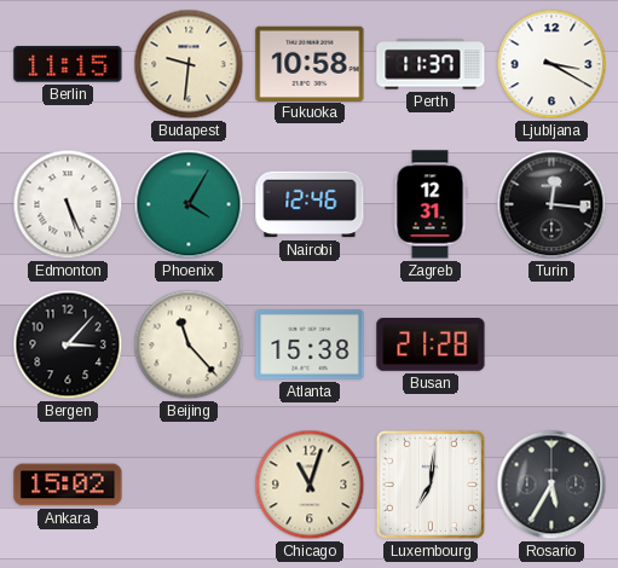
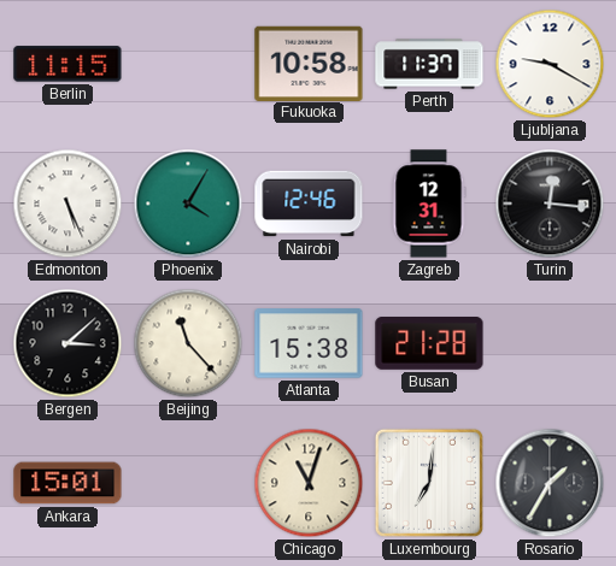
Budapest: 9:31 -> none (189, 64)
Ljubljana: 3:20 -> 9:20 (550, 64)
Bergen: 3:07 -> 3:08 (68, 343)
Ankara: 15:02 -> 15:01 (68, 483)
Rosario: 5:35 -> 1:35 (550, 483)
